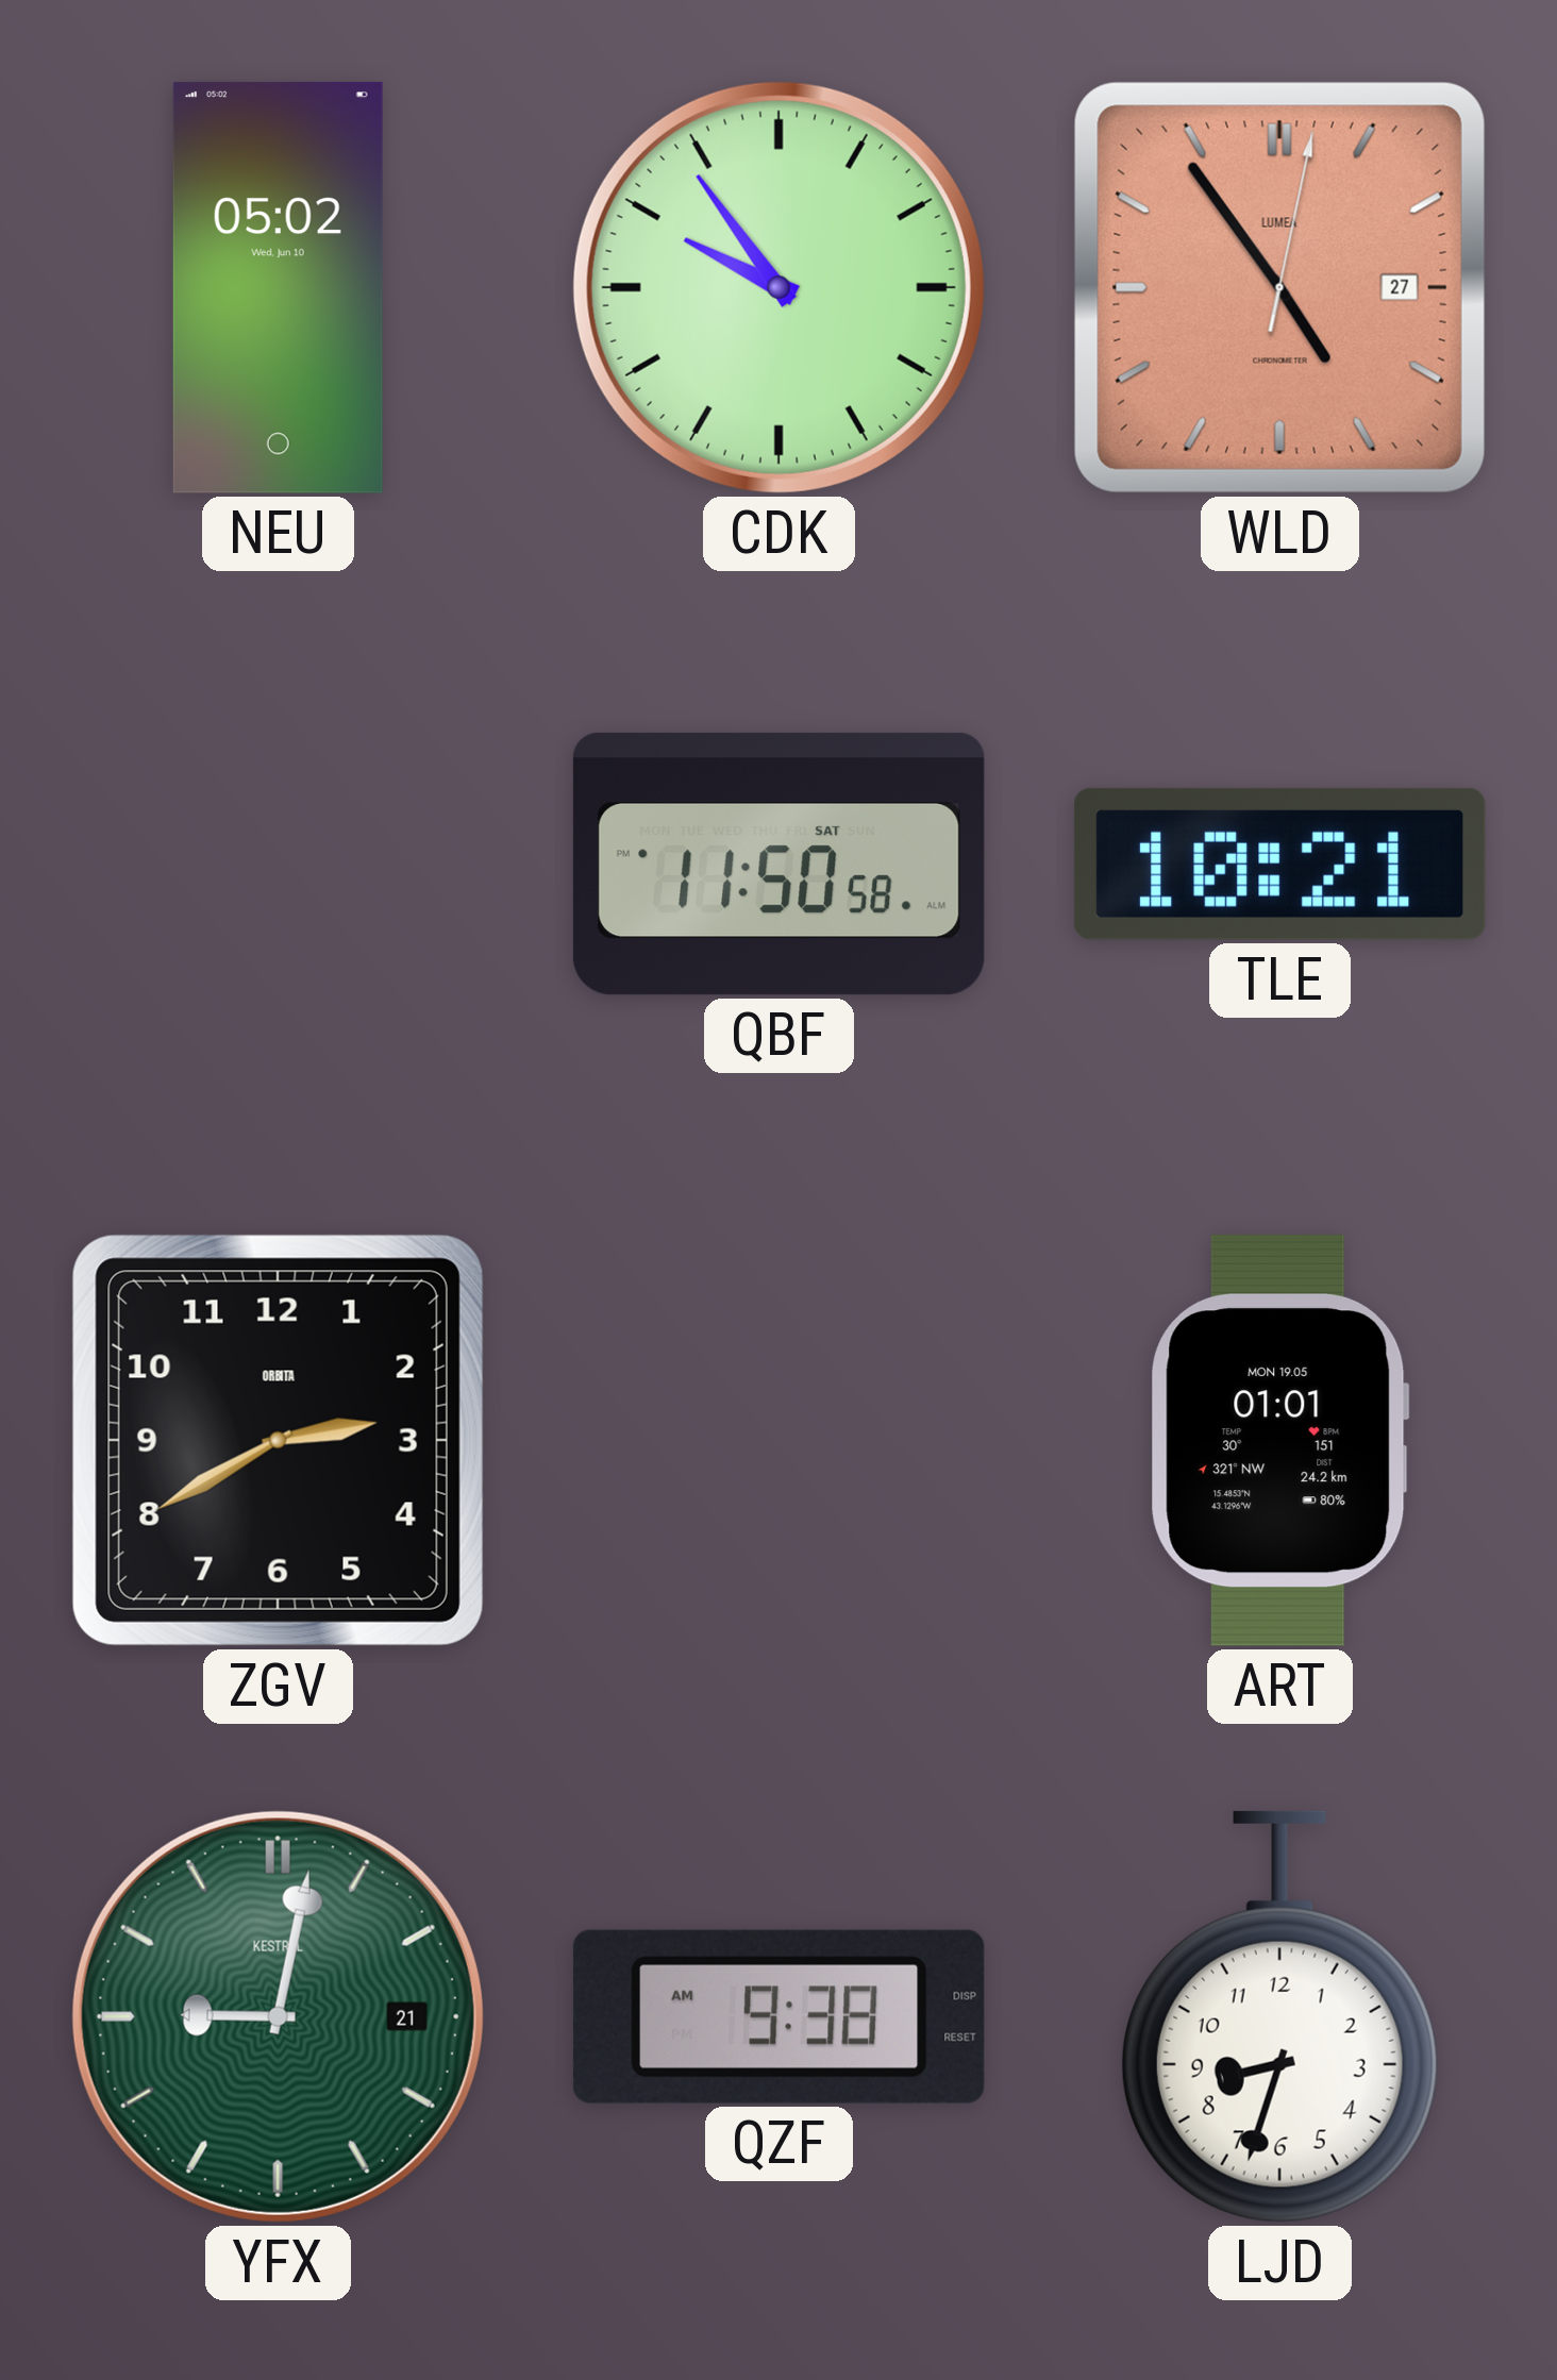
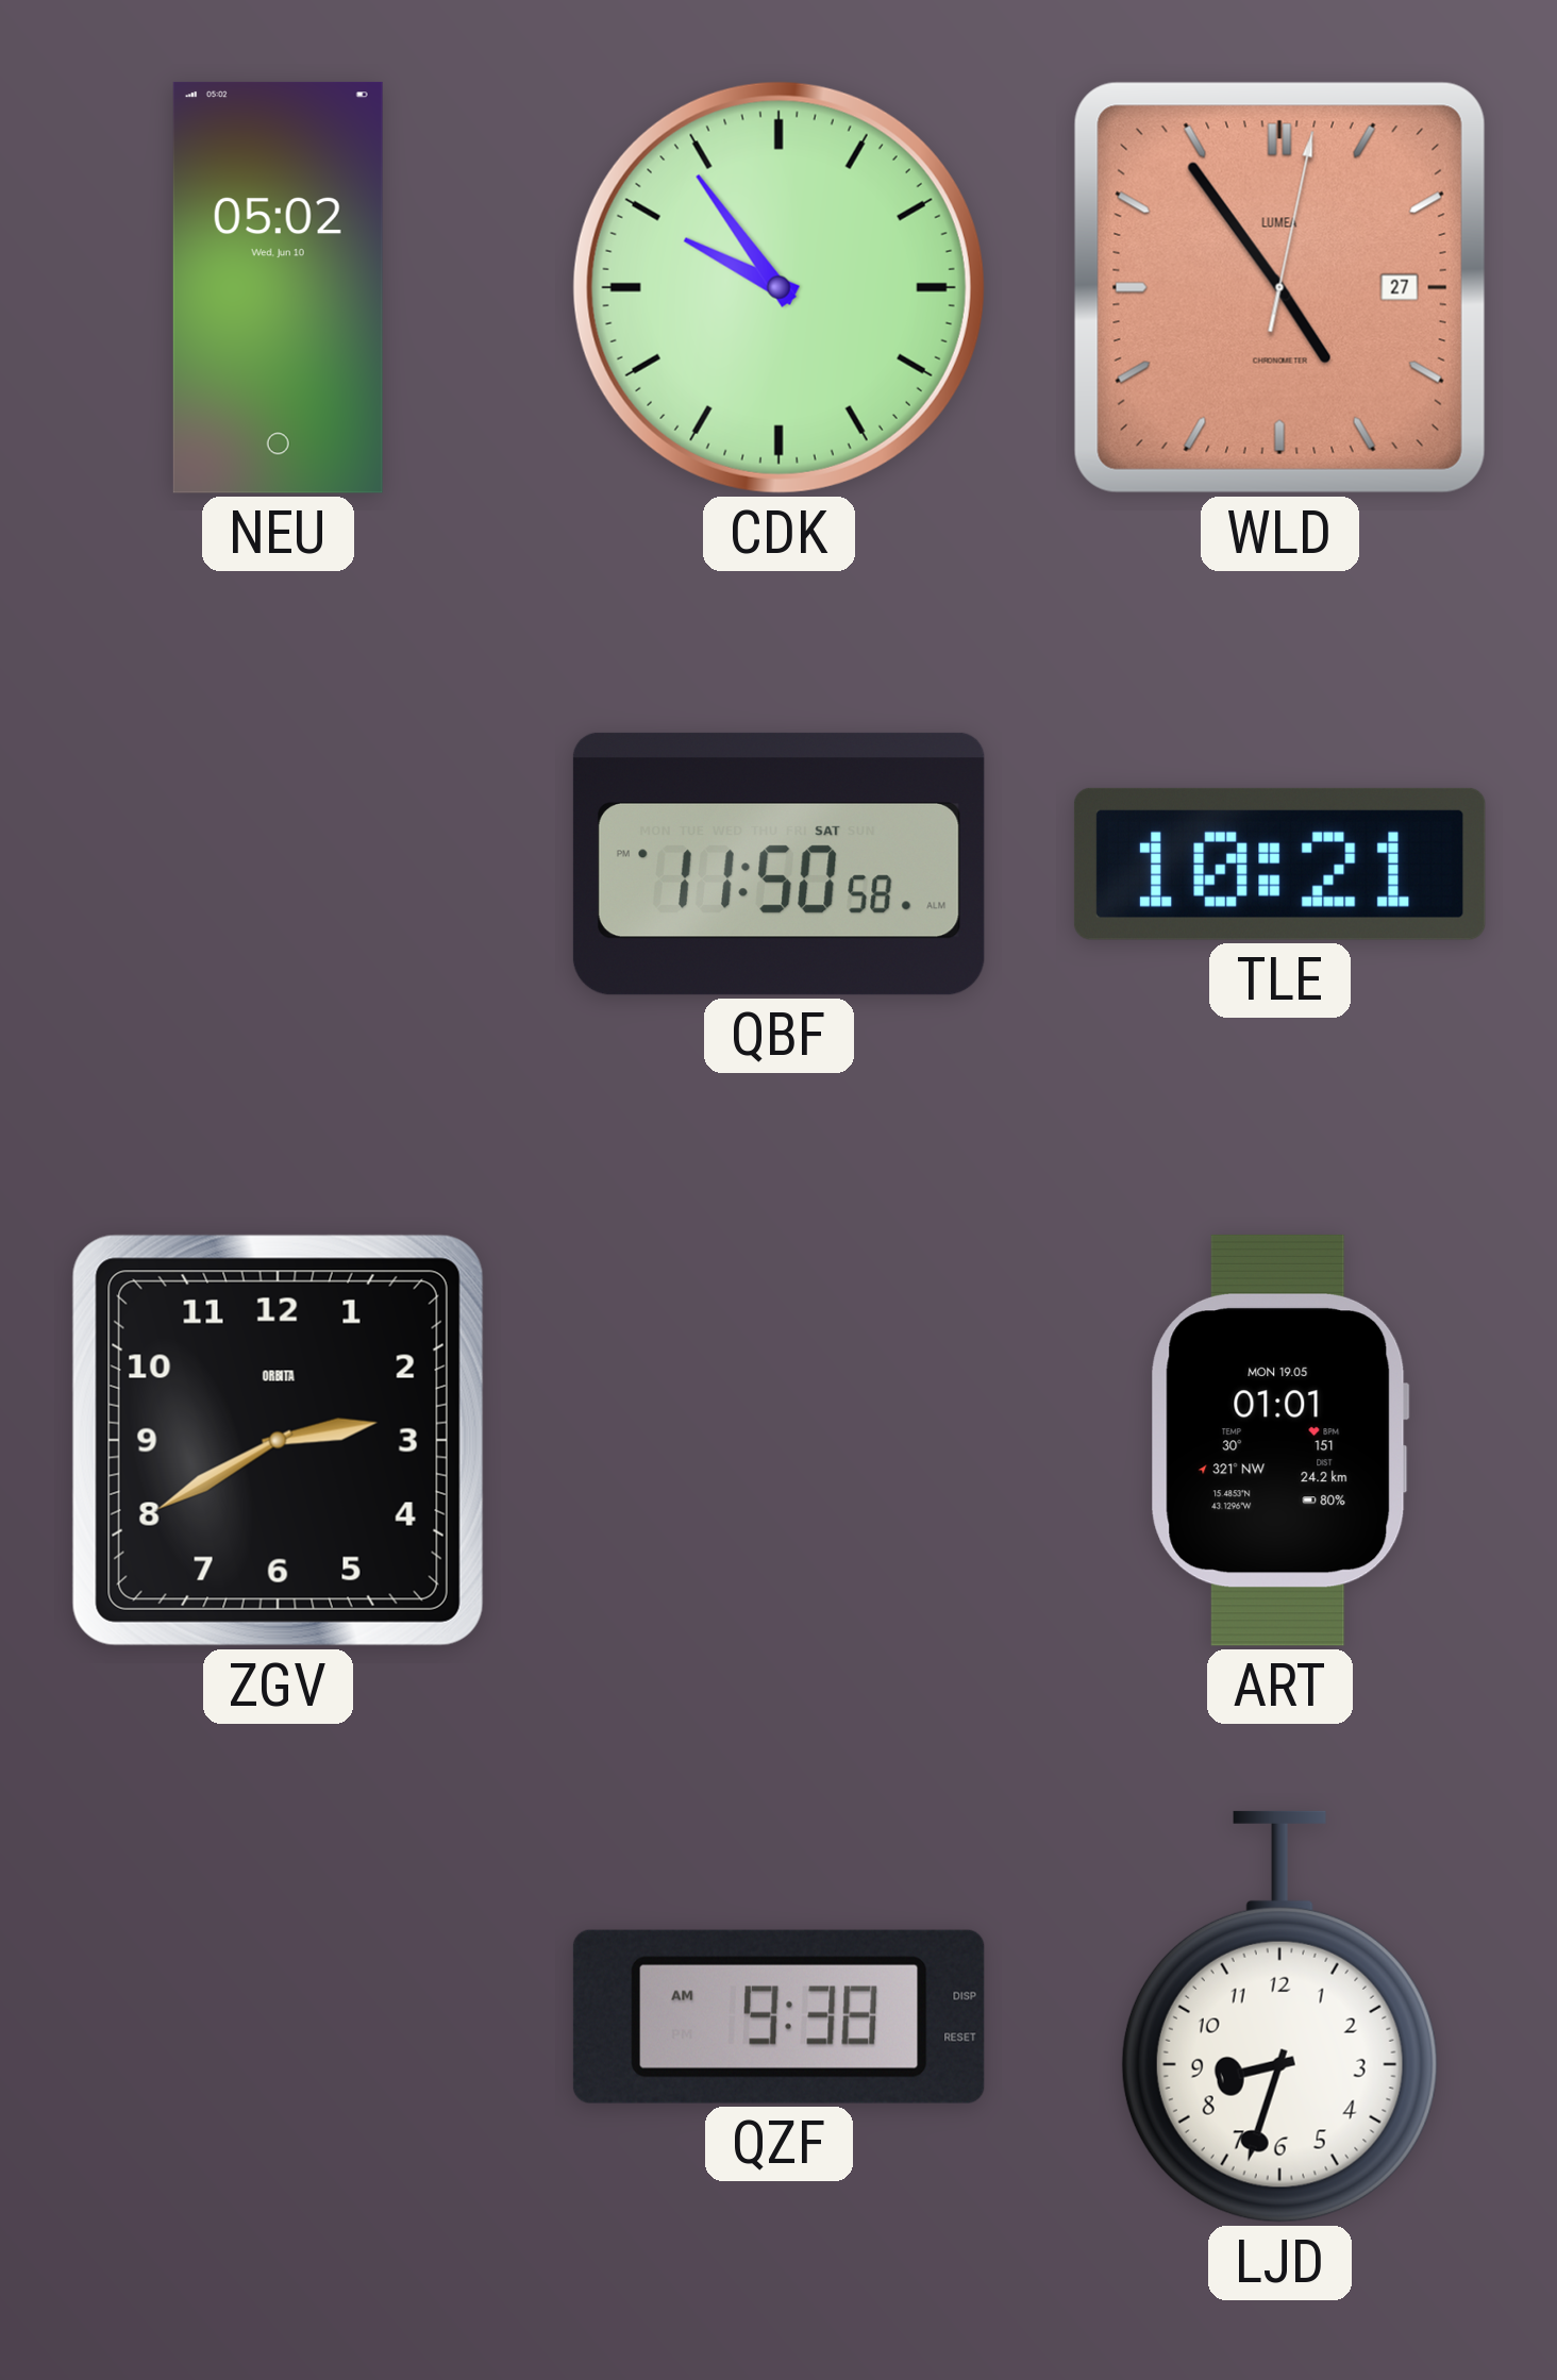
YFX: 9:02 -> none (278, 2016)
